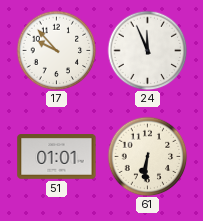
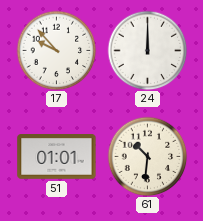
24: 11:56 -> 12:00 (147, 50)
61: 6:31 -> 10:31 (147, 156)
